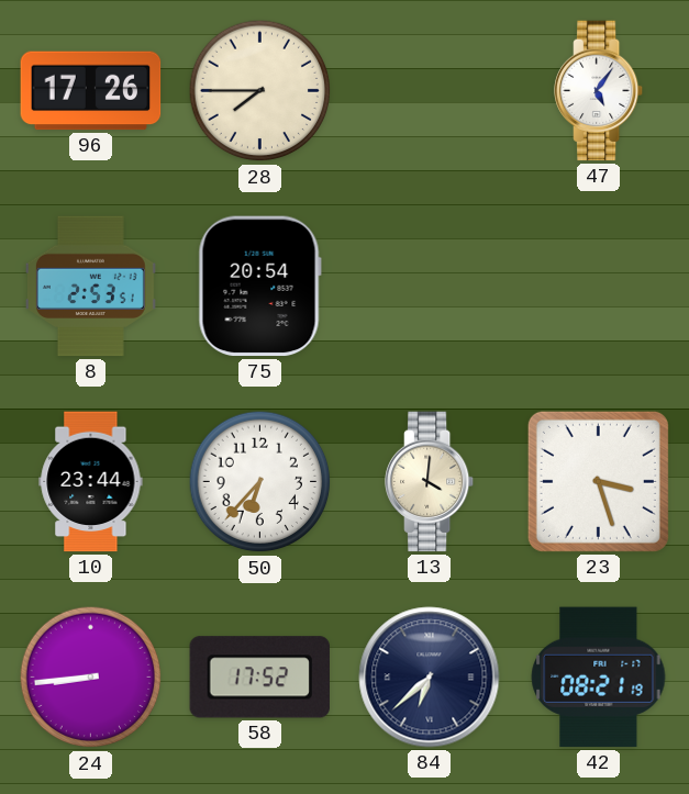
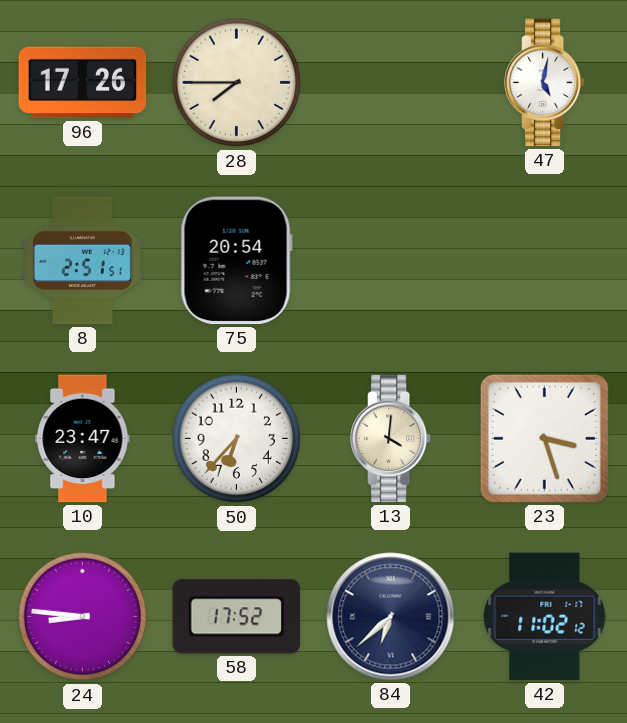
47: 5:06 -> 5:02 (546, 83)
8: 2:53 -> 2:51 (82, 261)
10: 23:44 -> 23:47 (83, 439)
24: 8:44 -> 8:46 (83, 617)
42: 08:21 -> 11:02 (545, 617)
